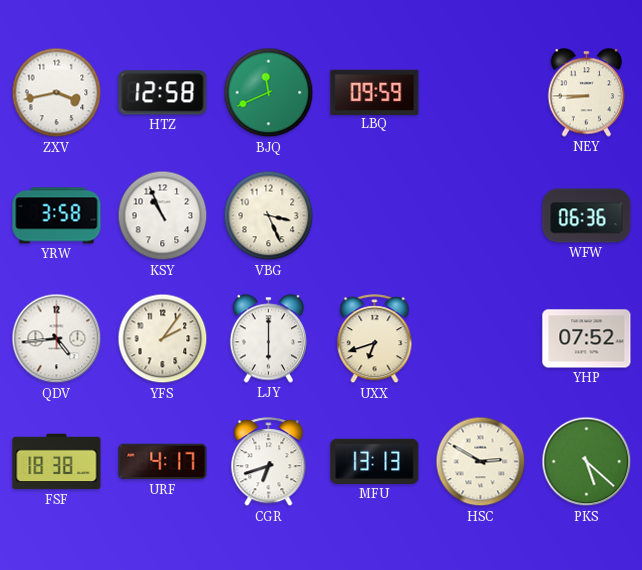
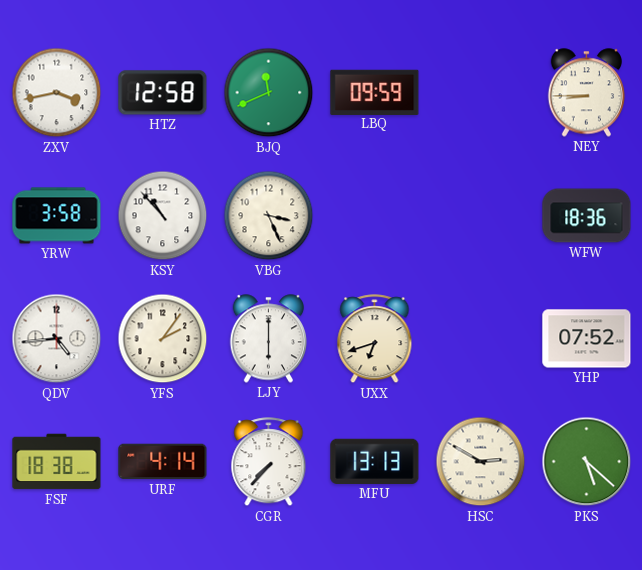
KSY: 10:56 -> 10:53 (163, 216)
WFW: 06:36 -> 18:36 (587, 216)
URF: 4:17 -> 4:14 (163, 462)
CGR: 6:42 -> 7:37 (269, 462)
